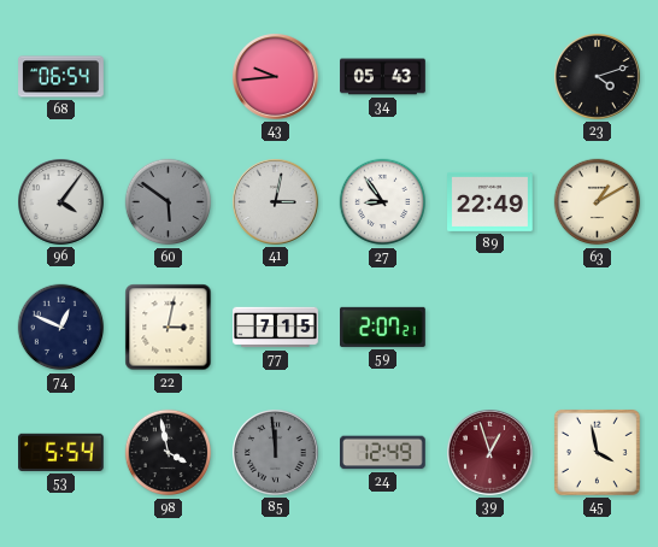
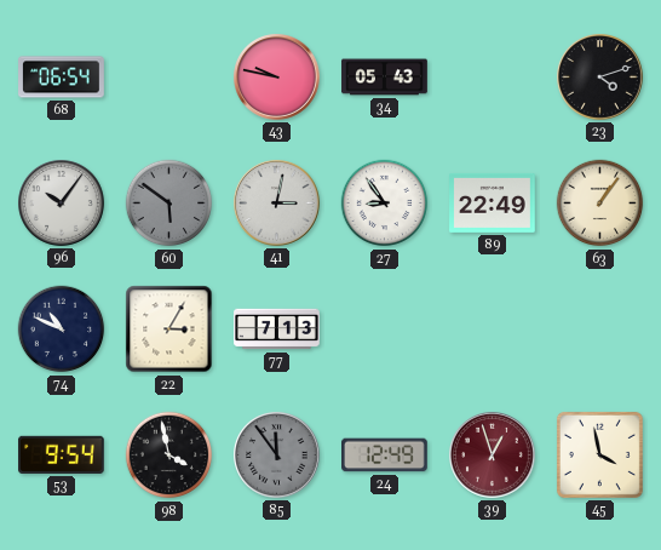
43: 9:44 -> 9:47 (277, 78)
96: 4:06 -> 10:06 (62, 204)
63: 1:10 -> 1:06 (600, 204)
74: 12:49 -> 10:49 (62, 330)
22: 3:02 -> 3:05 (169, 330)
77: 7:15 -> 7:13 (277, 330)
59: 2:07 -> none (383, 327)
53: 5:54 -> 9:54 (62, 454)
85: 11:59 -> 11:54 (277, 456)
